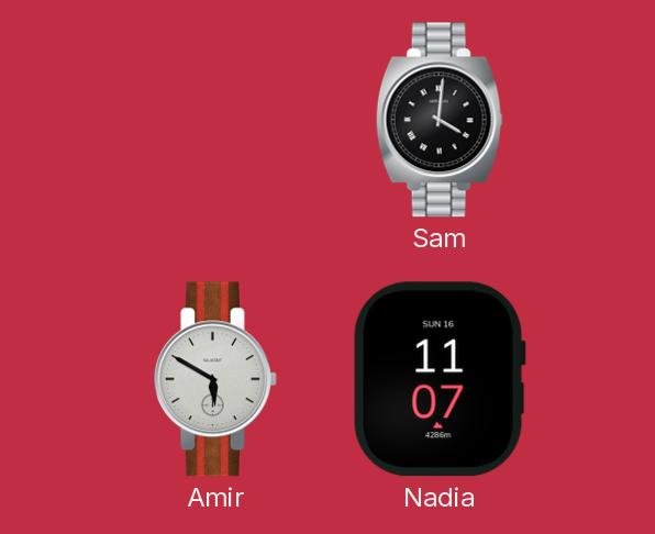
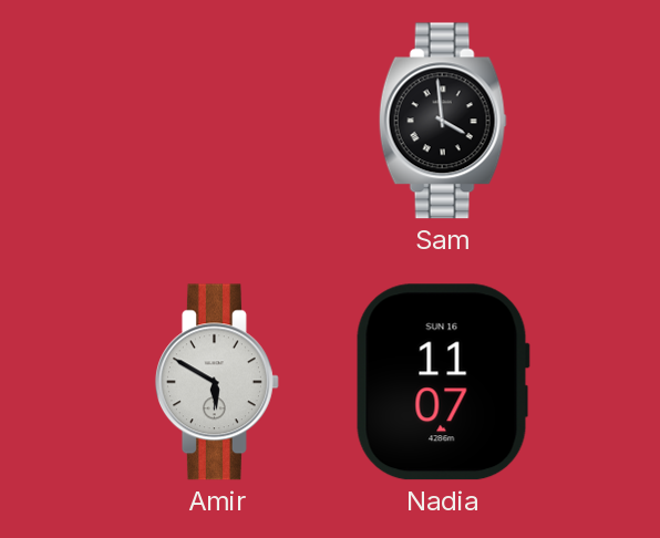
Sam: 4:01 -> 3:59 (443, 121)
